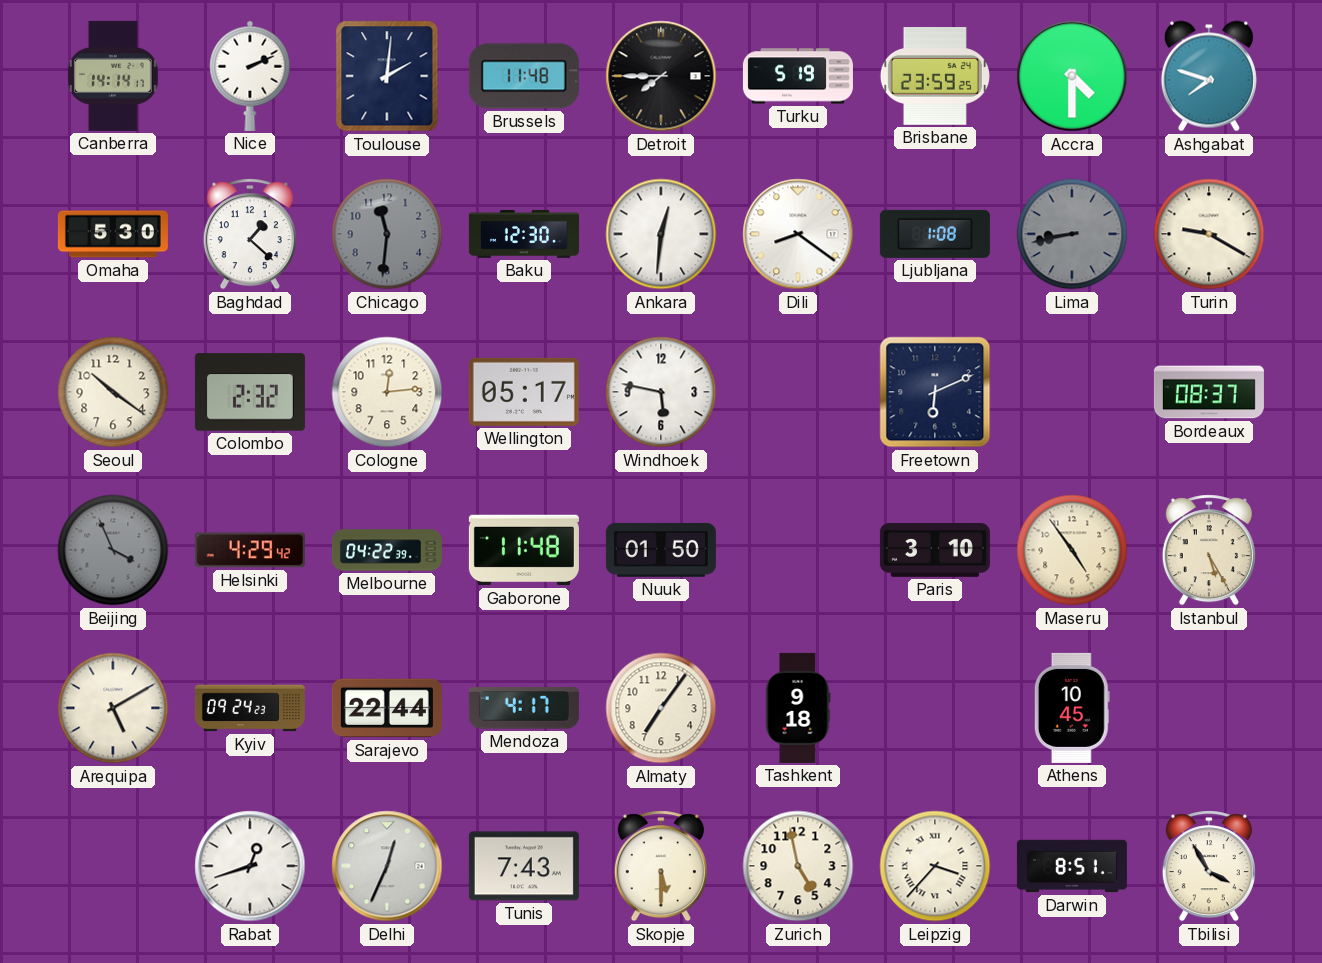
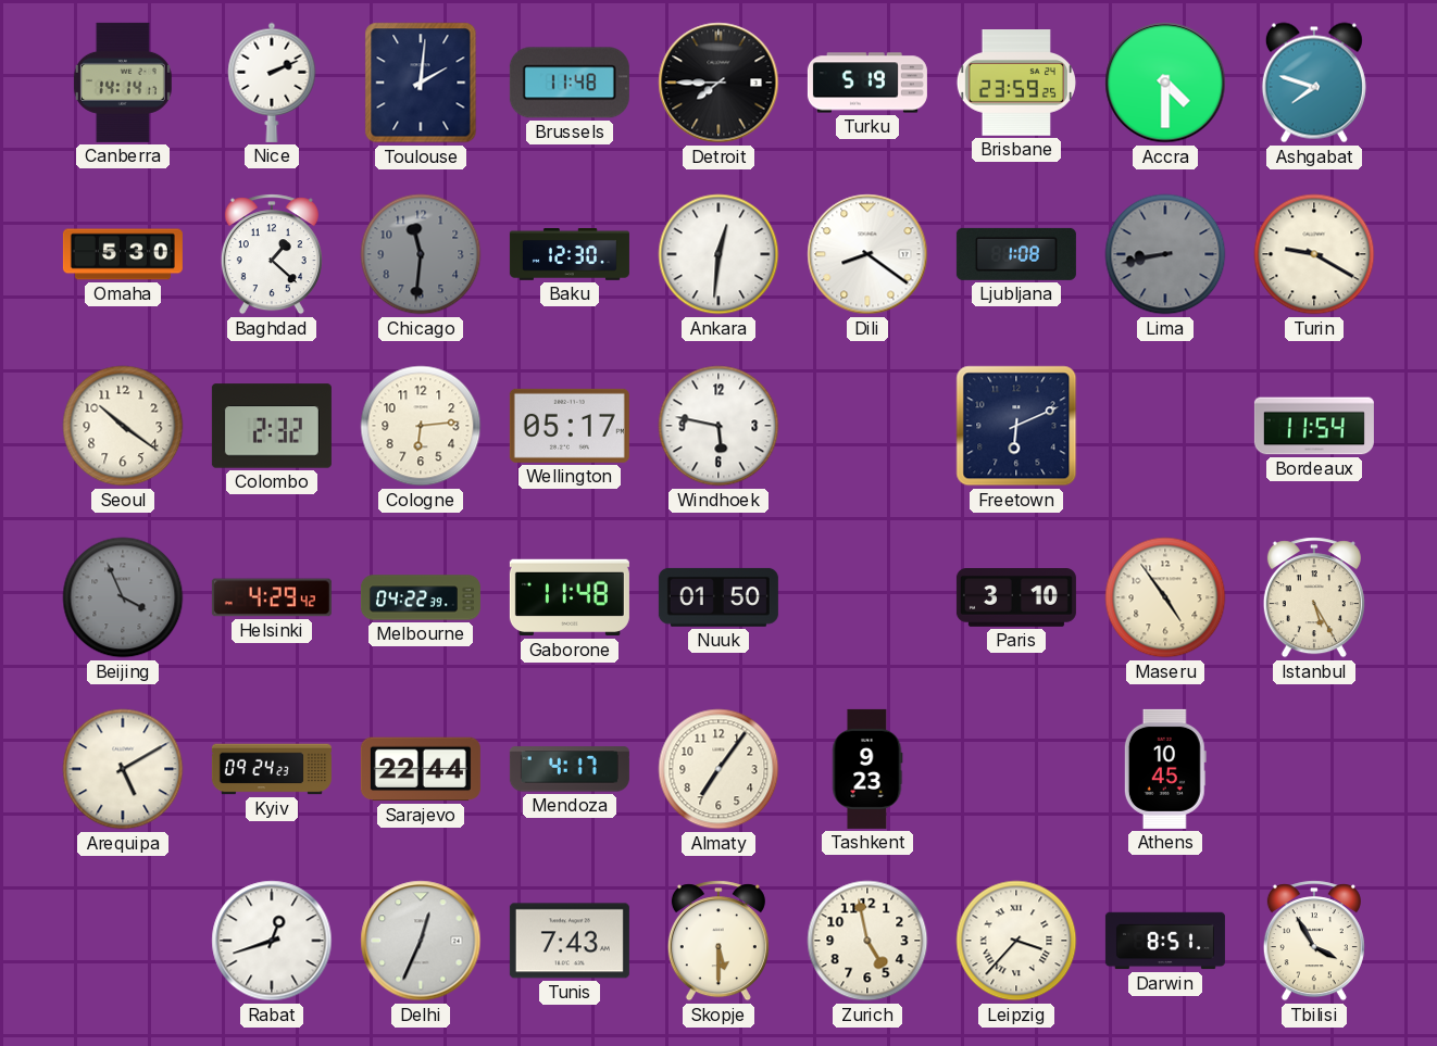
Cologne: 12:14 -> 6:14 (421, 426)
Bordeaux: 08:37 -> 11:54 (1314, 426)
Tashkent: 9:18 -> 9:23 (867, 769)
